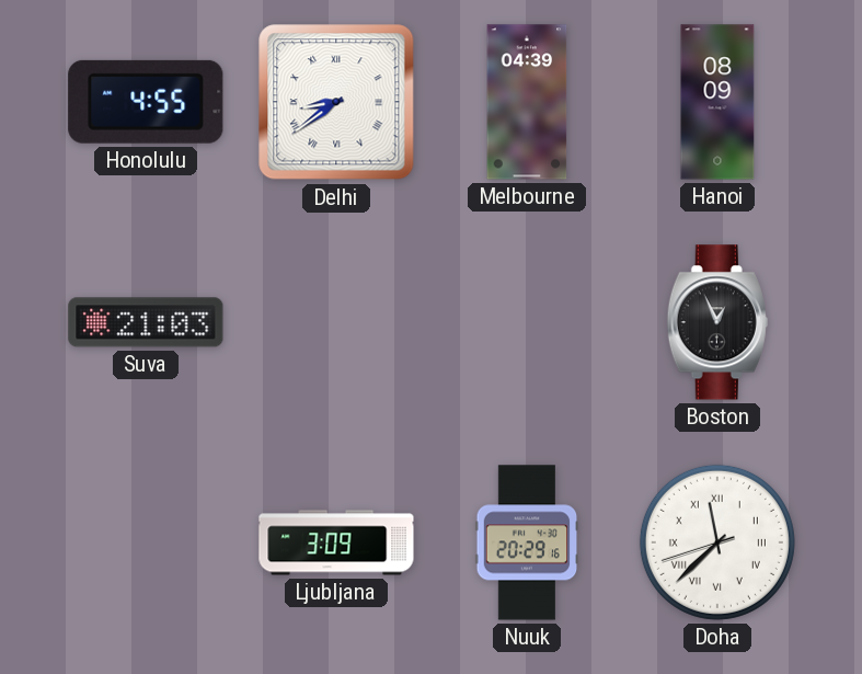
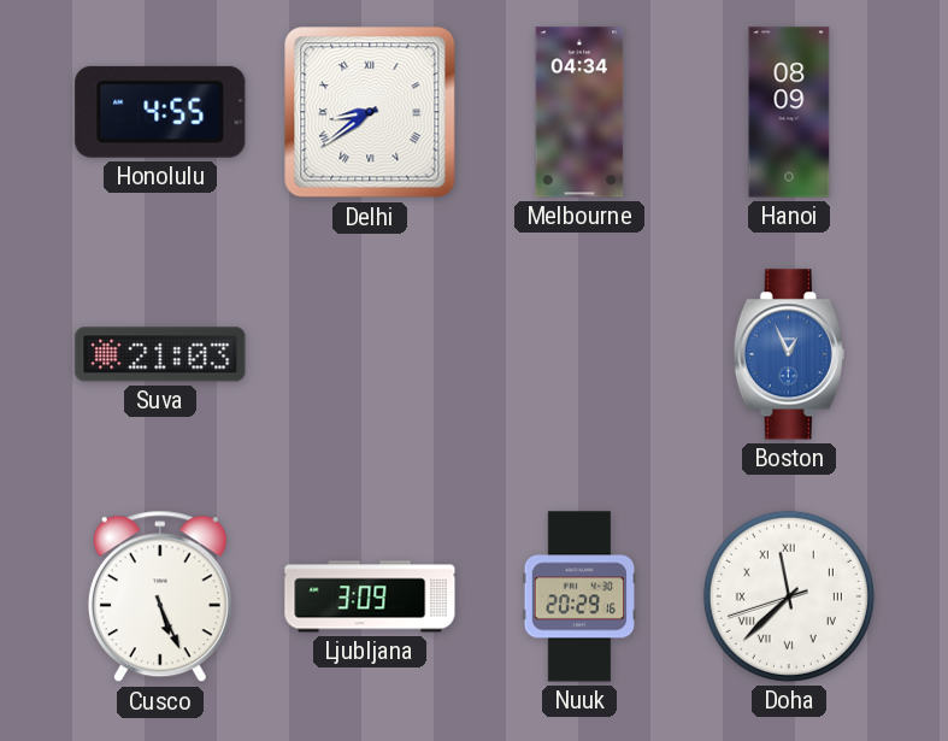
Melbourne: 04:39 -> 04:34 (579, 112)
Boston dial: black -> blue (789, 354)
Cusco: none -> 5:26 (160, 596)
